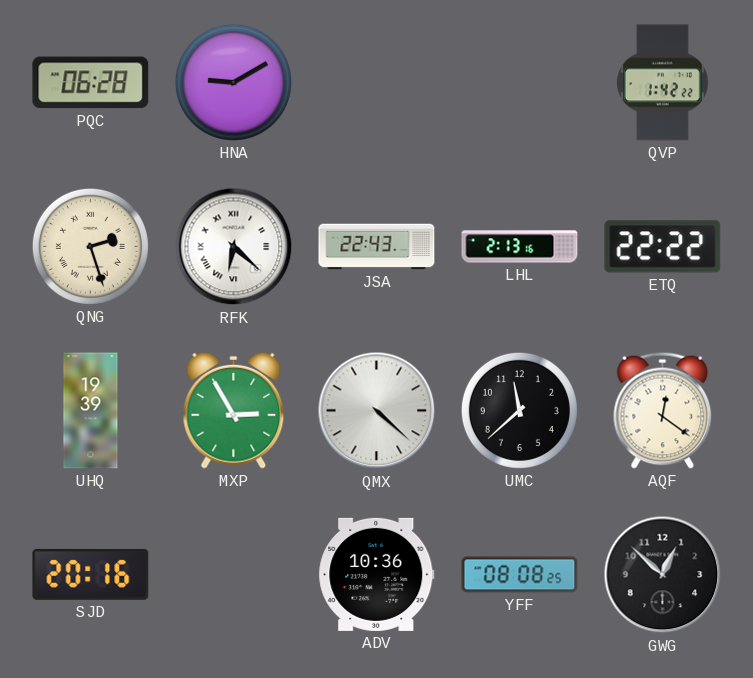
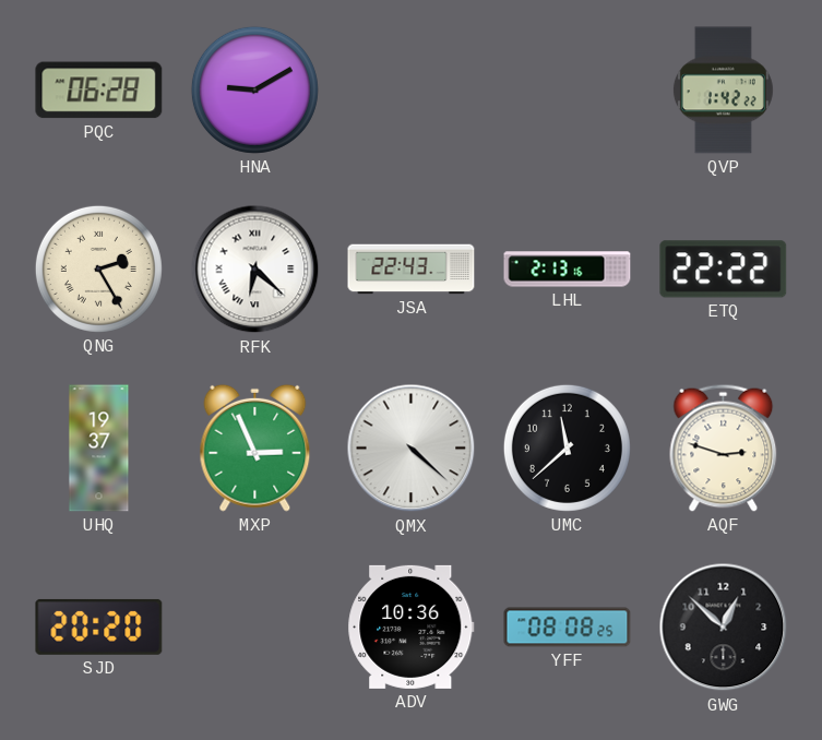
QNG: 2:27 -> 2:25 (98, 268)
UHQ: 19:39 -> 19:37 (99, 449)
MXP: 2:55 -> 2:56 (255, 447)
AQF: 12:21 -> 2:48 (724, 447)
SJD: 20:16 -> 20:20 (99, 626)
